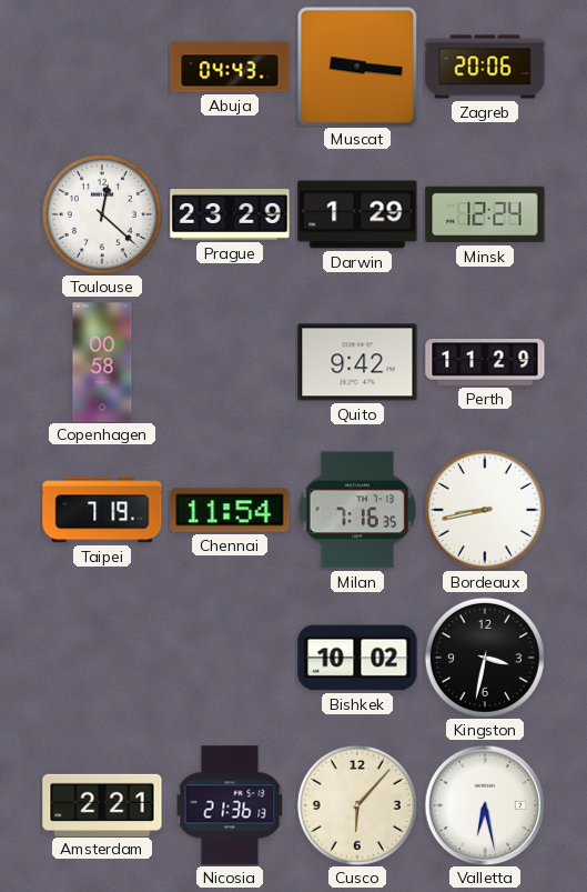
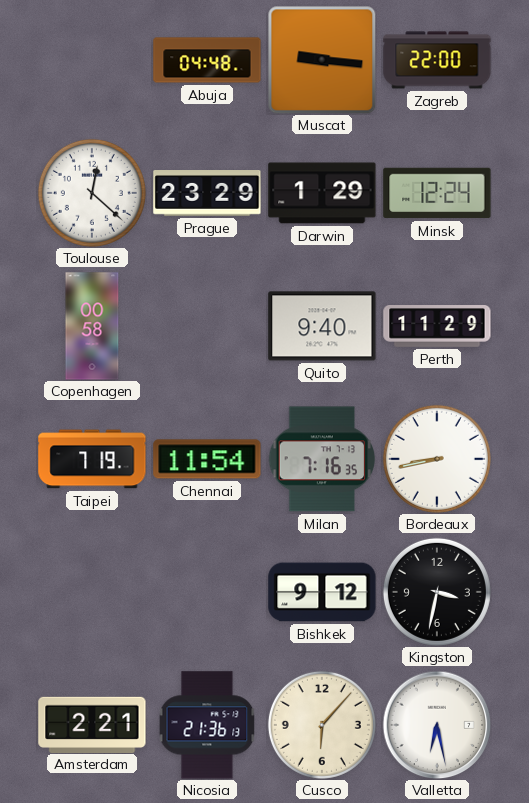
Abuja: 04:43 -> 04:48 (207, 60)
Zagreb: 20:06 -> 22:00 (437, 60)
Quito: 9:42 -> 9:40 (322, 326)
Bishkek: 10:02 -> 9:12 (322, 592)
